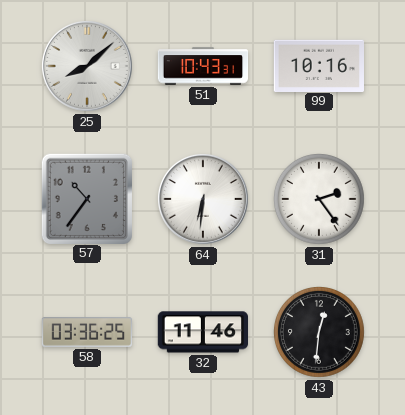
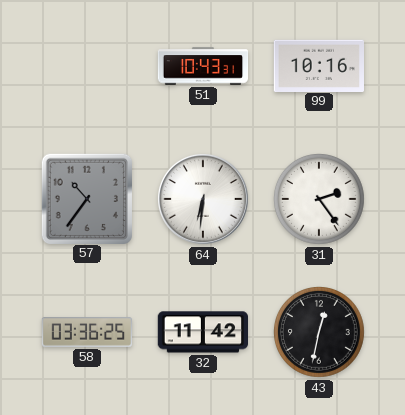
25: 8:08 -> none (87, 66)
32: 11:46 -> 11:42 (202, 332)
43: 12:31 -> 12:32 (320, 333)
